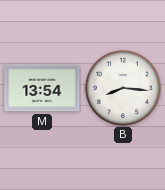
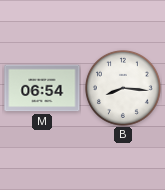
M: 13:54 -> 06:54 (42, 88)
